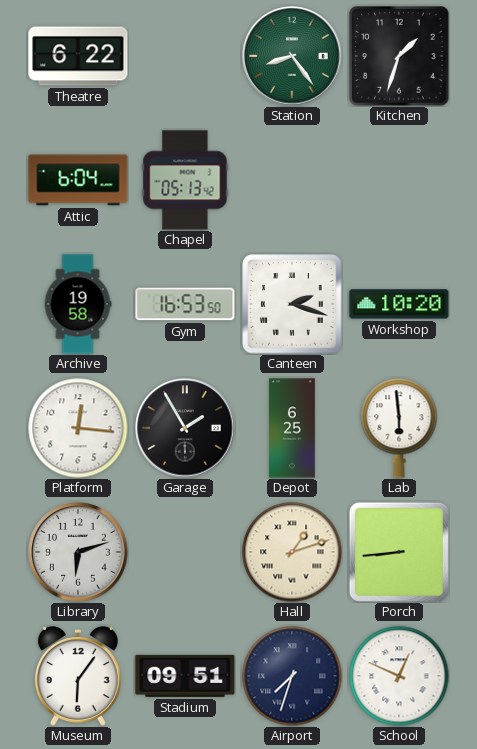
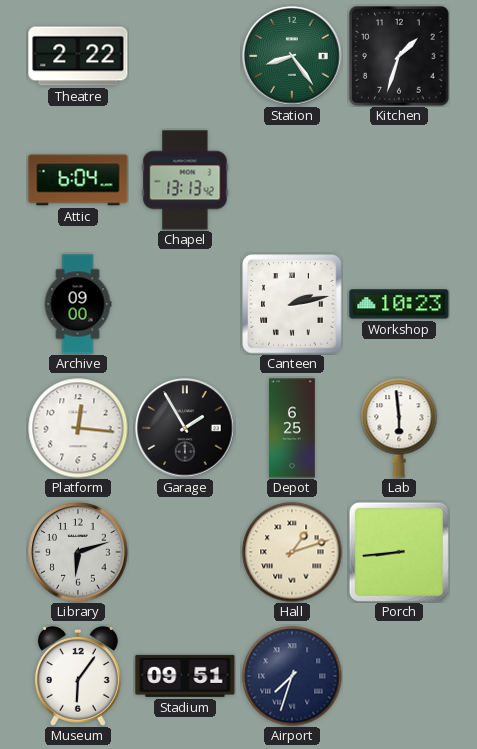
Theatre: 6:22 -> 2:22 (78, 56)
Chapel: 05:13 -> 13:13 (185, 180)
Archive: 19:58 -> 09:00 (78, 304)
Gym: 16:53 -> none (185, 304)
Canteen: 2:18 -> 2:13 (292, 304)
Workshop: 10:20 -> 10:23 (399, 304)
School: 12:49 -> none (399, 676)
